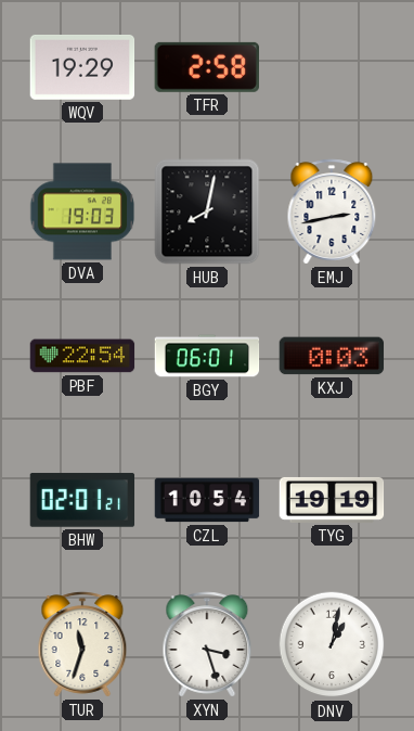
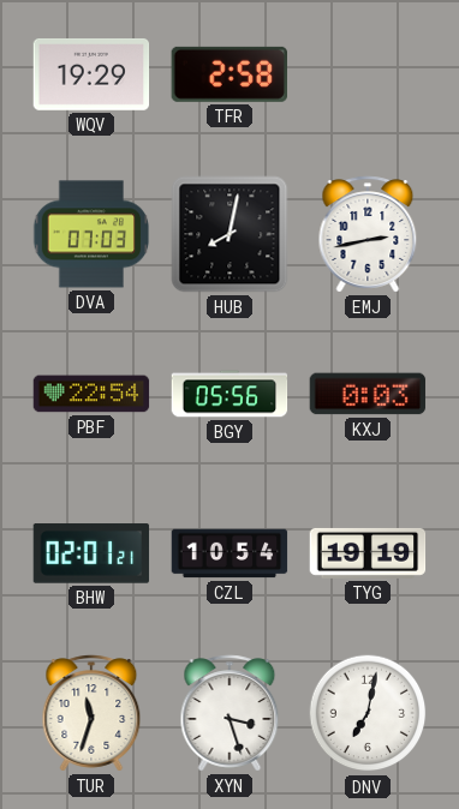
DVA: 19:03 -> 07:03 (91, 234)
BGY: 06:01 -> 05:56 (229, 394)
DNV: 1:02 -> 7:02 (368, 713)
